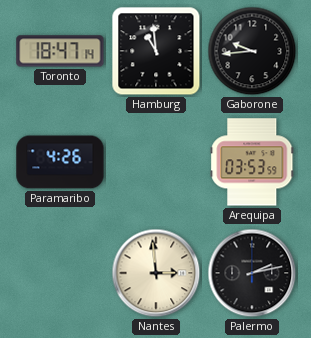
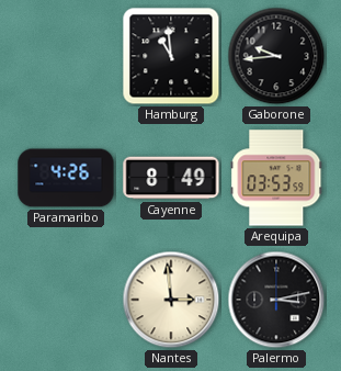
Toronto: 18:47 -> none (60, 51)
Cayenne: none -> 8:49 (171, 178)
Palermo: 2:13 -> 3:13 (276, 300)
